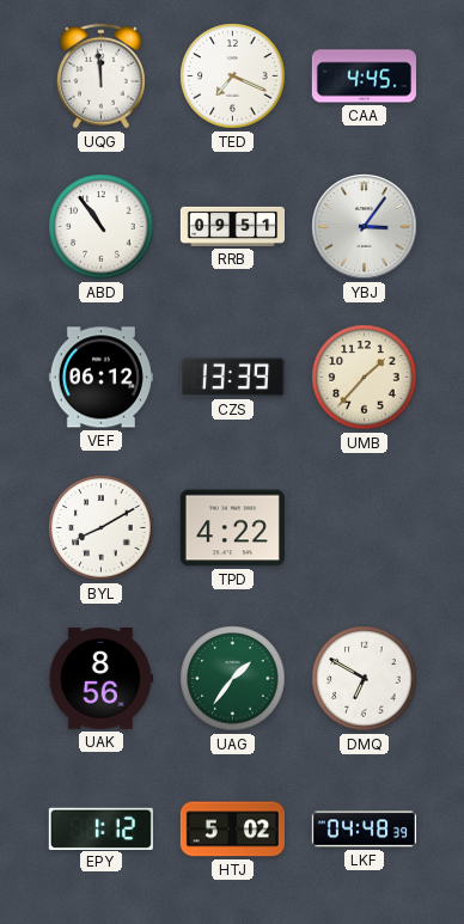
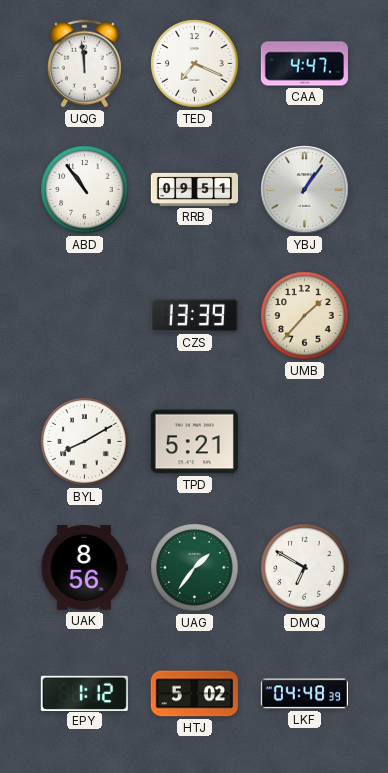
CAA: 4:45 -> 4:47 (304, 64)
YBJ: 3:06 -> 1:06 (305, 190)
VEF: 06:12 -> none (100, 378)
TPD: 4:22 -> 5:21 (194, 442)
